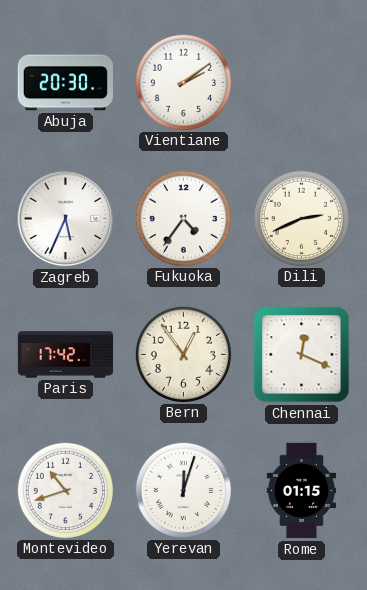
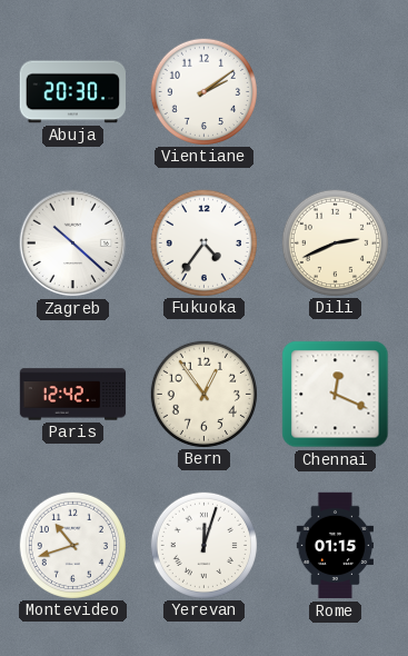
Zagreb: 5:34 -> 10:22 (73, 243)
Paris: 17:42 -> 12:42 (73, 395)
